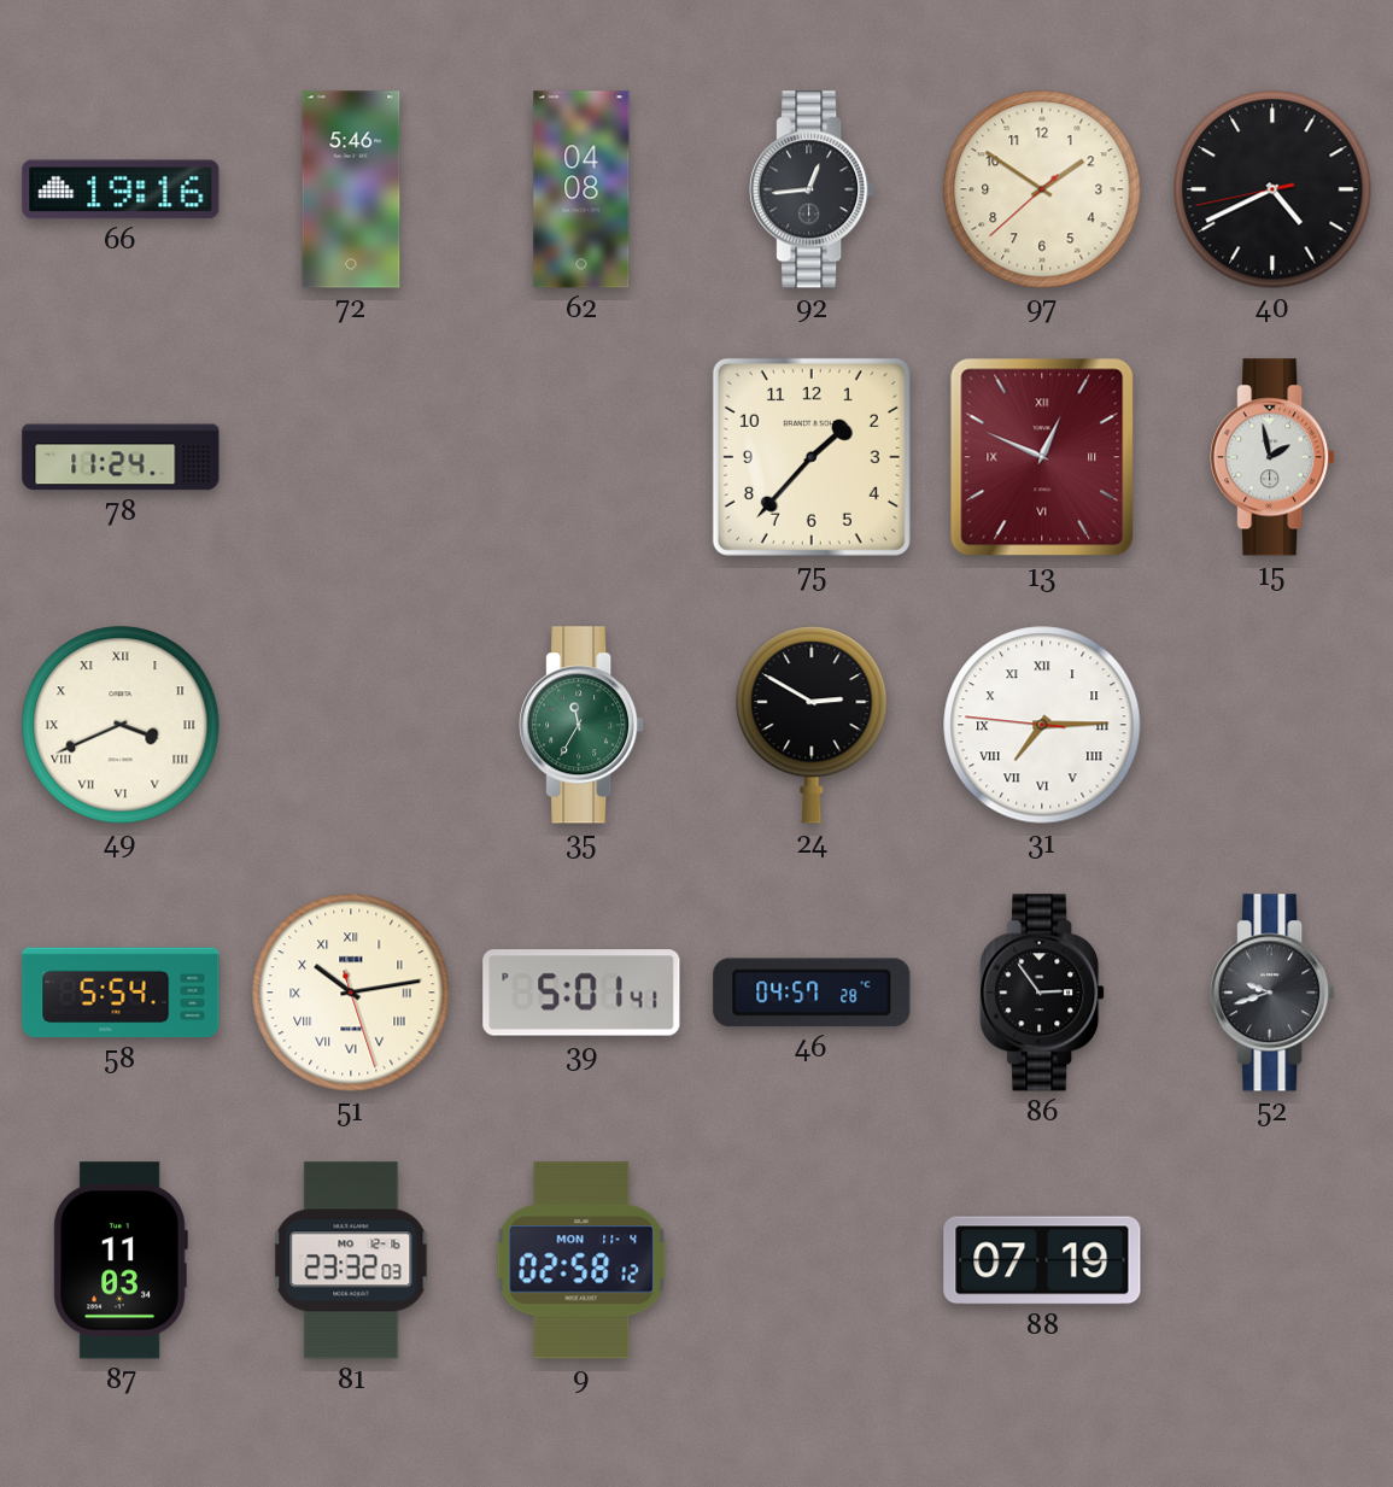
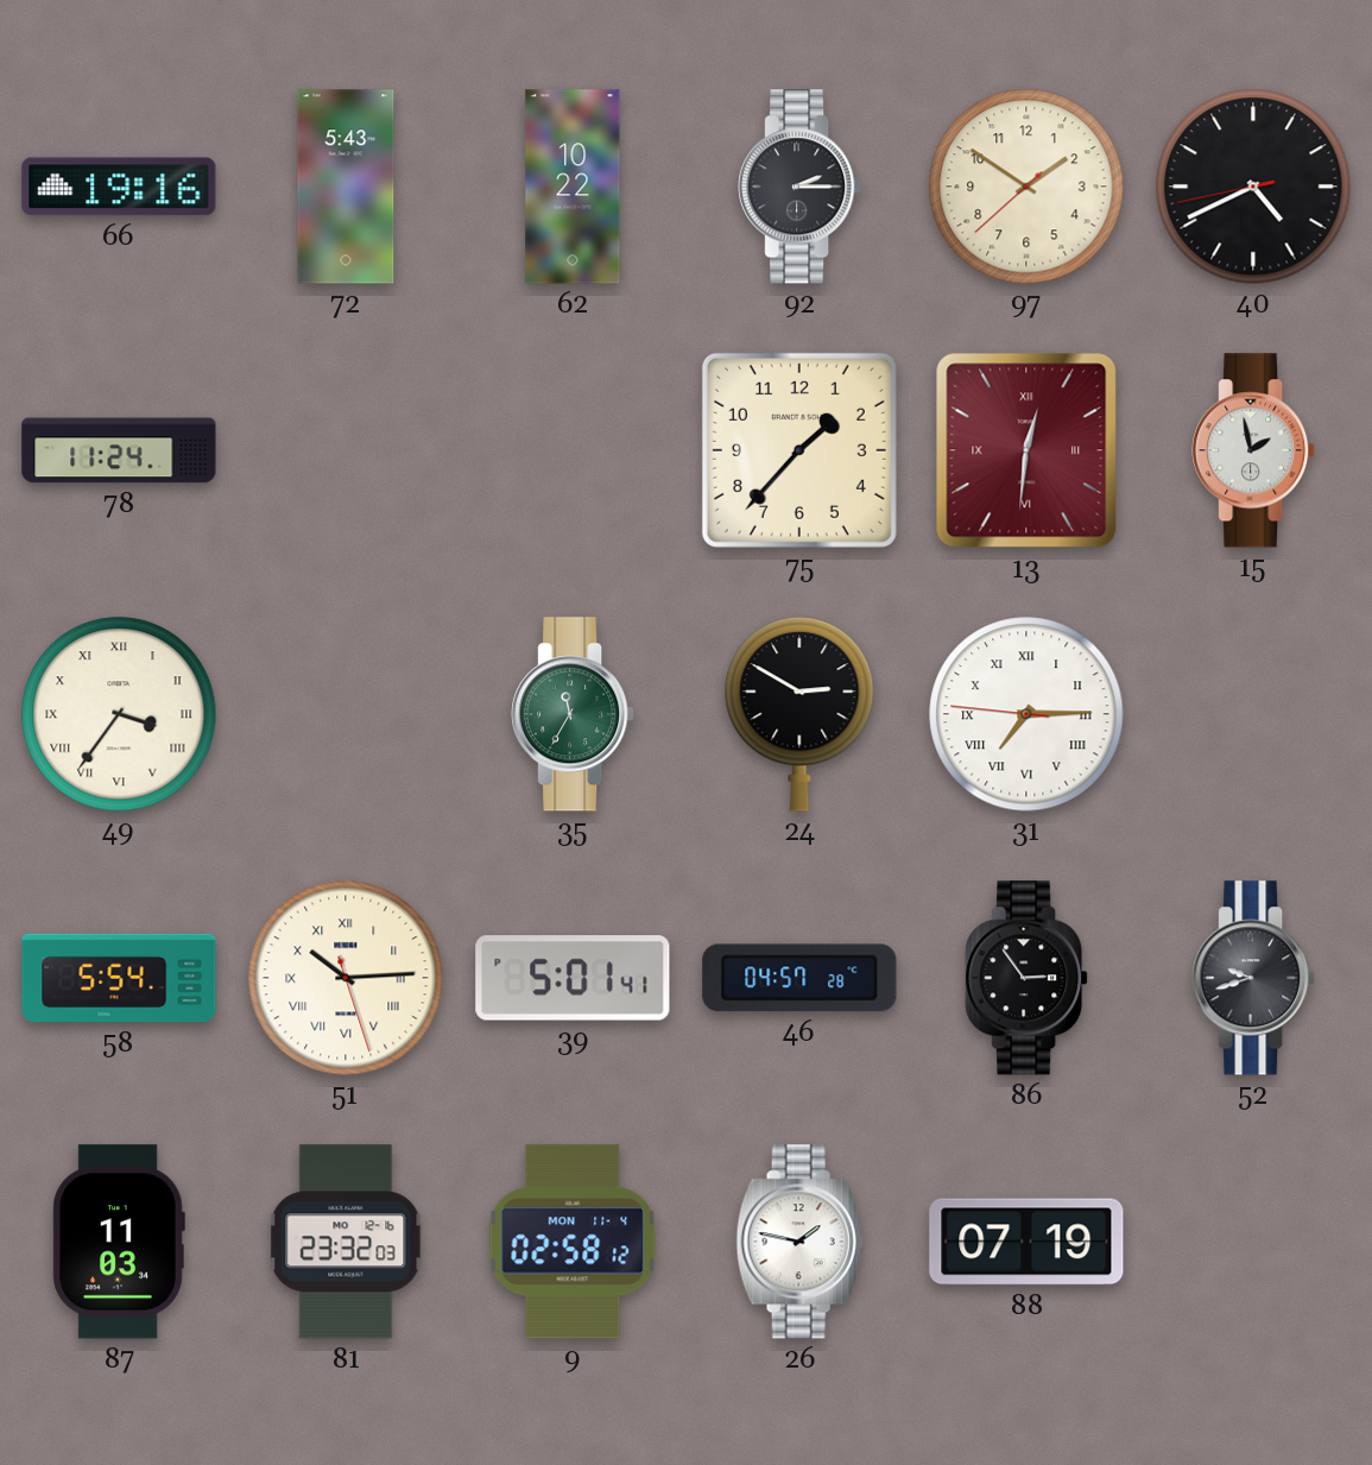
72: 5:46 -> 5:43 (346, 187)
62: 04:08 -> 10:22 (573, 187)
92: 12:44 -> 2:15 (799, 187)
13: 12:49 -> 12:31 (1026, 450)
49: 3:41 -> 3:36 (119, 714)
51: 10:13 -> 10:14 (346, 978)
26: none -> 1:47 (799, 1242)
